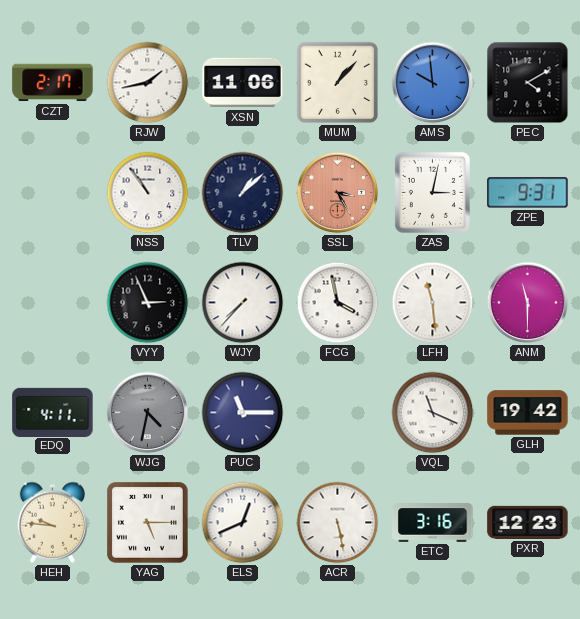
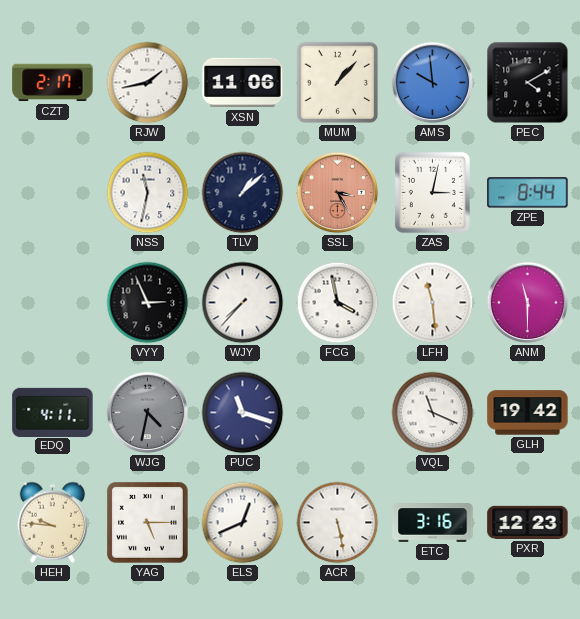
NSS: 10:54 -> 11:32 (148, 193)
ZPE: 9:31 -> 8:44 (528, 193)
PUC: 11:15 -> 11:18 (243, 413)
